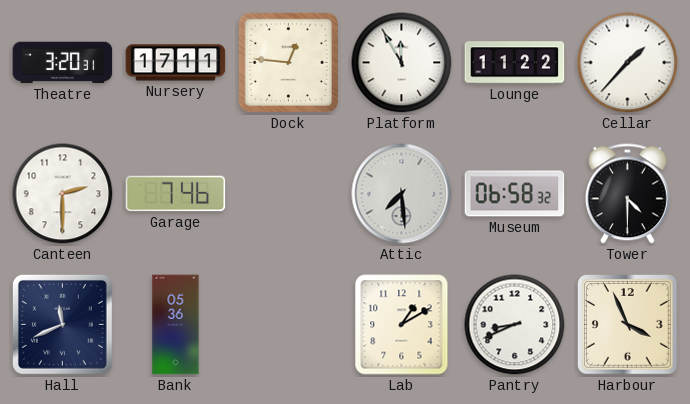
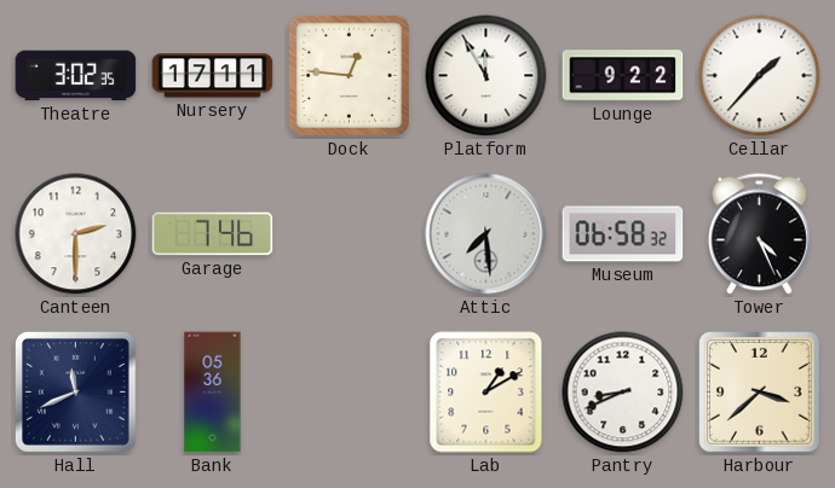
Theatre: 3:20 -> 3:02 (76, 76)
Lounge: 11:22 -> 9:22 (623, 76)
Tower: 4:30 -> 4:26 (759, 234)
Harbour: 3:56 -> 3:38 (760, 393)
